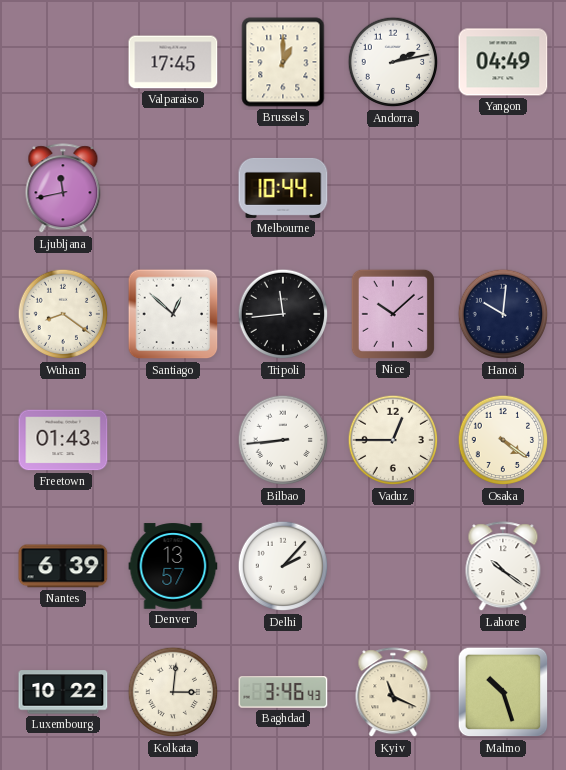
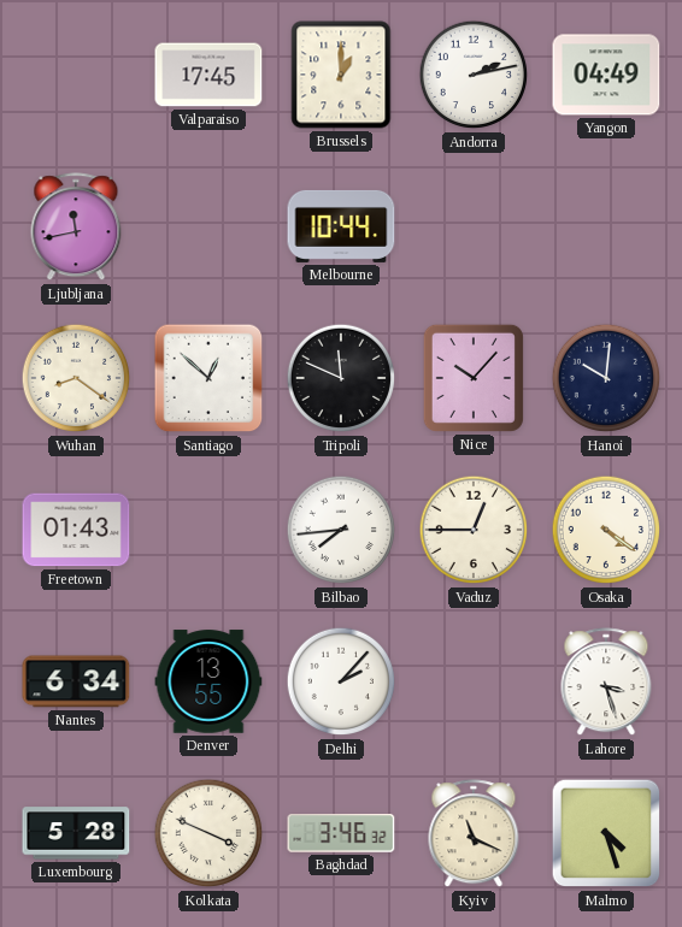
Tripoli: 11:44 -> 11:49 (341, 378)
Nice: 10:08 -> 10:07 (474, 378)
Bilbao: 8:44 -> 7:44 (341, 530)
Nantes: 6:39 -> 6:34 (76, 681)
Denver: 13:57 -> 13:55 (208, 681)
Lahore: 10:21 -> 3:27 (606, 683)
Luxembourg: 10:22 -> 5:28 (76, 833)
Kolkata: 3:01 -> 3:49 (208, 833)
Baghdad: 3:46:43 -> 3:46:32 (341, 833)
Malmo: 10:27 -> 4:27 (606, 833)
